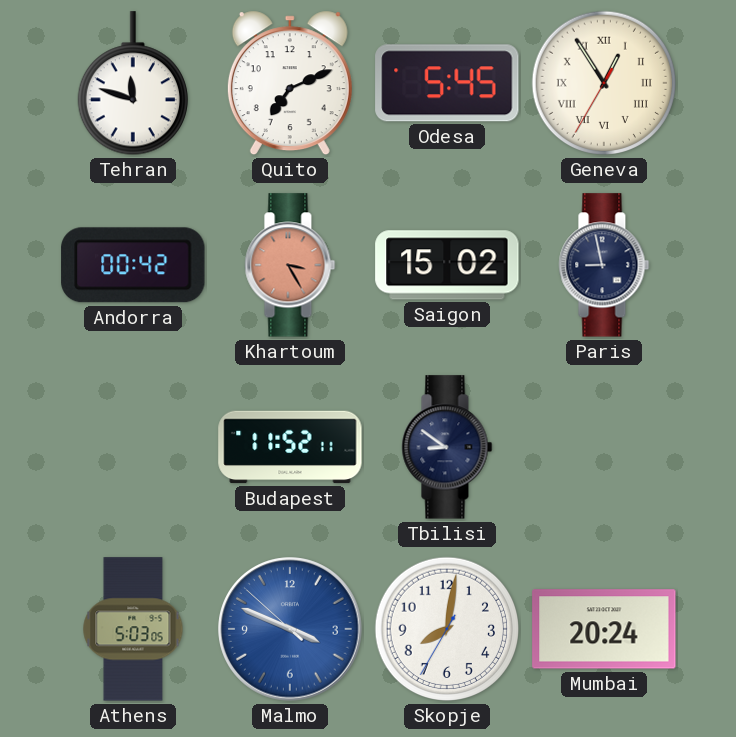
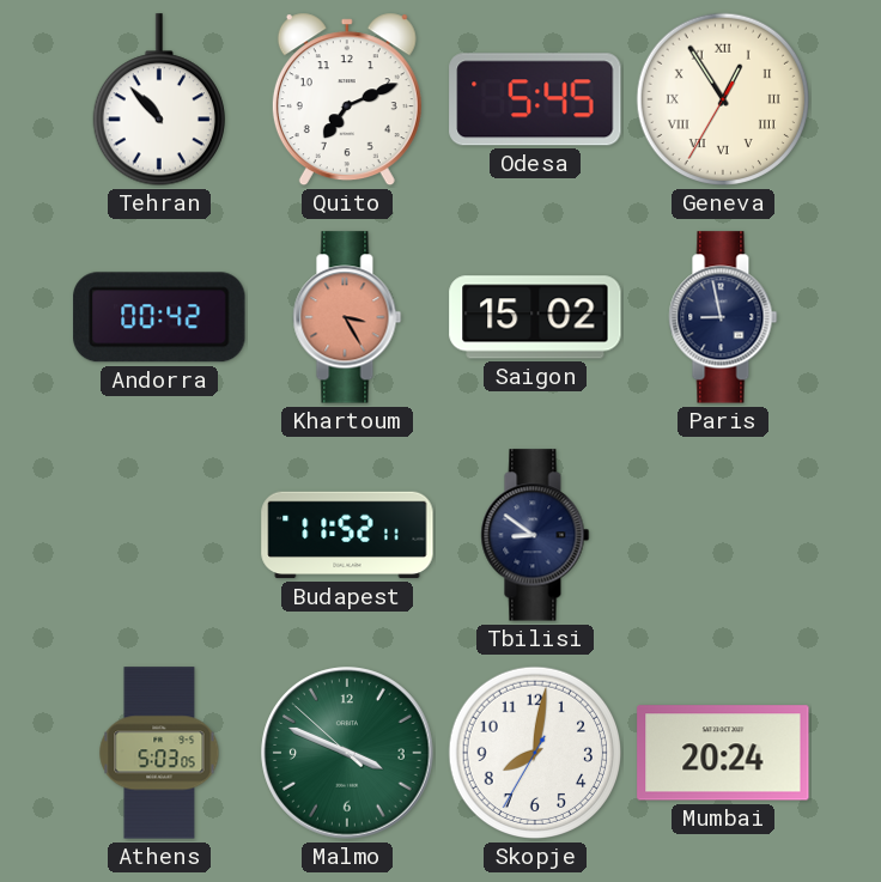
Tehran: 11:48 -> 10:53 (159, 101)
Malmo dial: blue -> green (347, 753)
